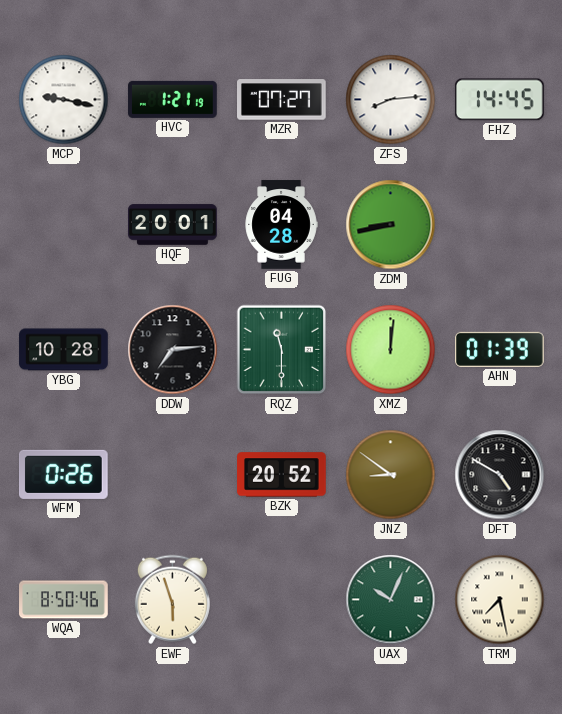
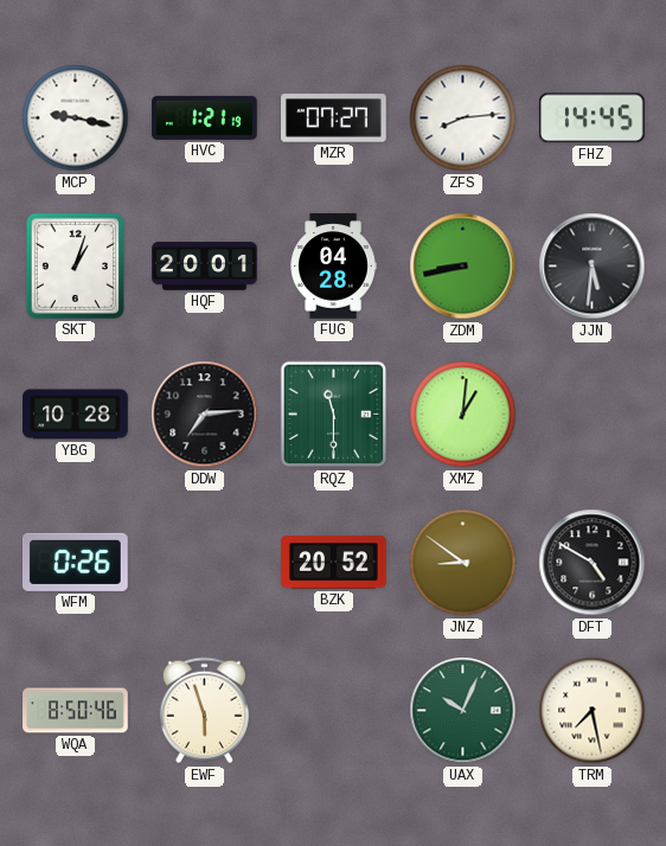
SKT: none -> 1:03 (75, 265)
JJN: none -> 5:31 (593, 267)
XMZ: 12:01 -> 1:01 (463, 415)
AHN: 01:39 -> none (500, 349)
